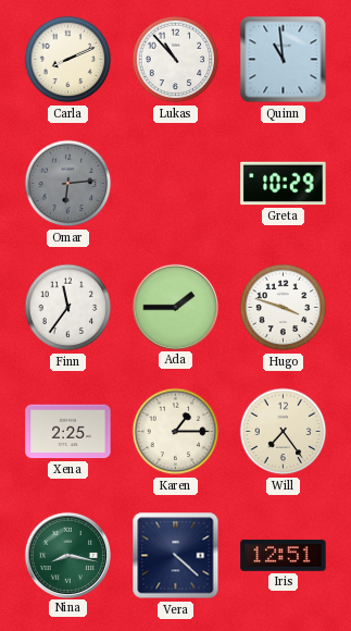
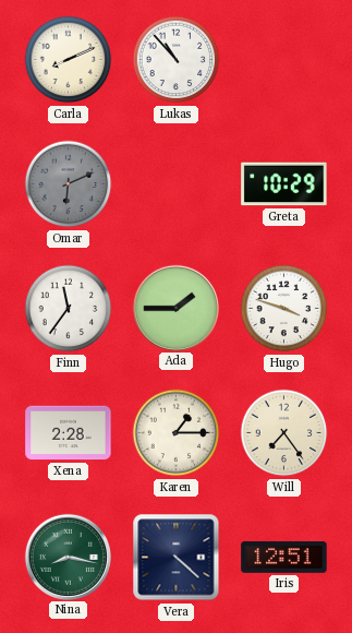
Quinn: 10:59 -> none (284, 60)
Omar: 6:14 -> 6:11 (69, 184)
Xena: 2:25 -> 2:28 (69, 433)
